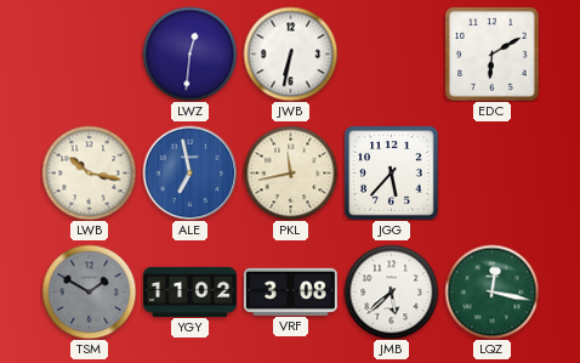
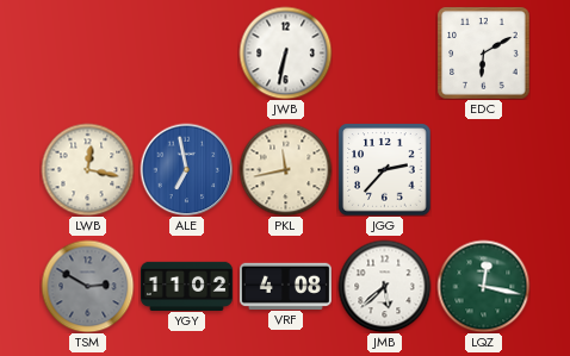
LWZ: 12:31 -> none (189, 53)
LWB: 10:17 -> 12:17 (87, 169)
JGG: 5:37 -> 2:37 (384, 169)
TSM: 1:50 -> 2:50 (87, 286)
VRF: 3:08 -> 4:08 (285, 286)
